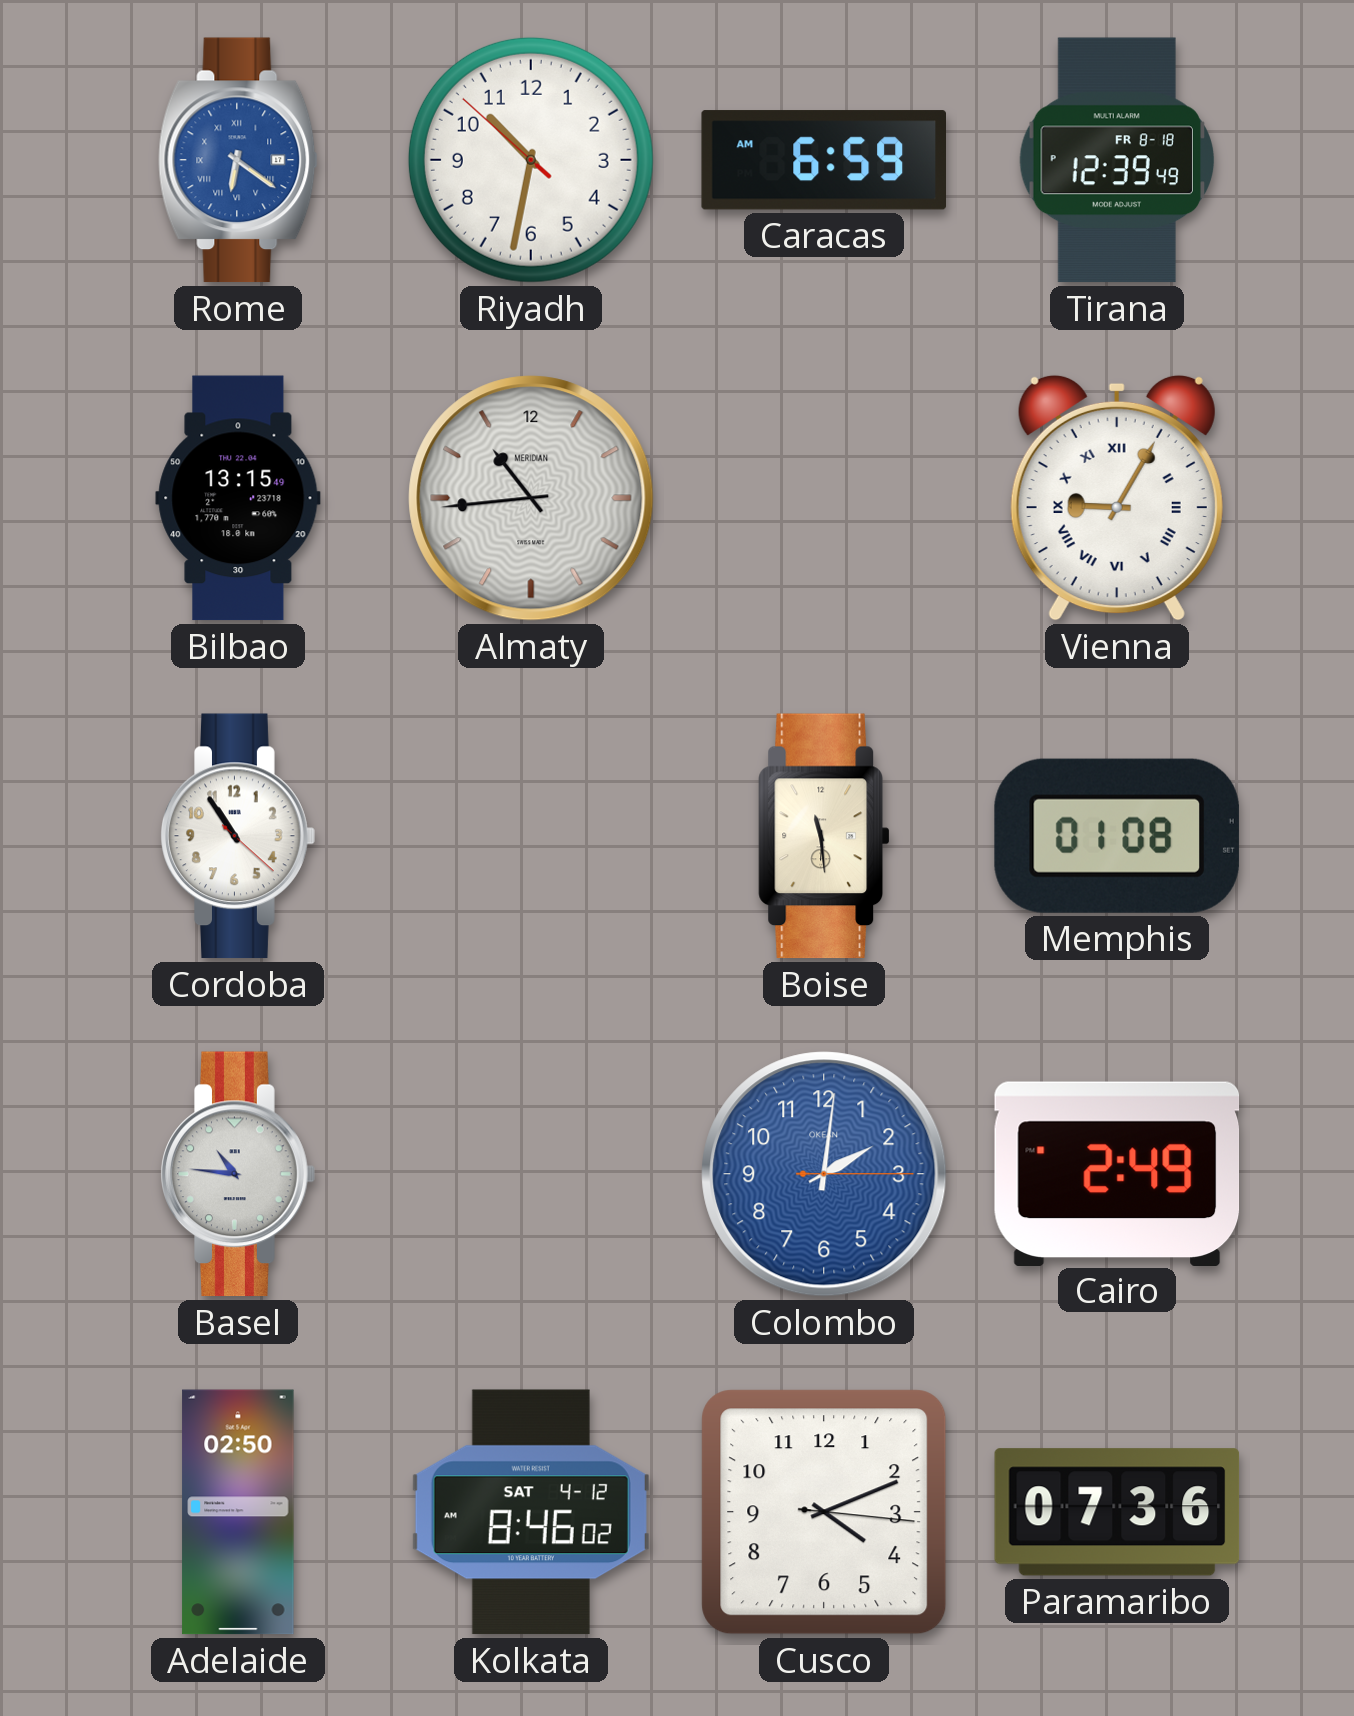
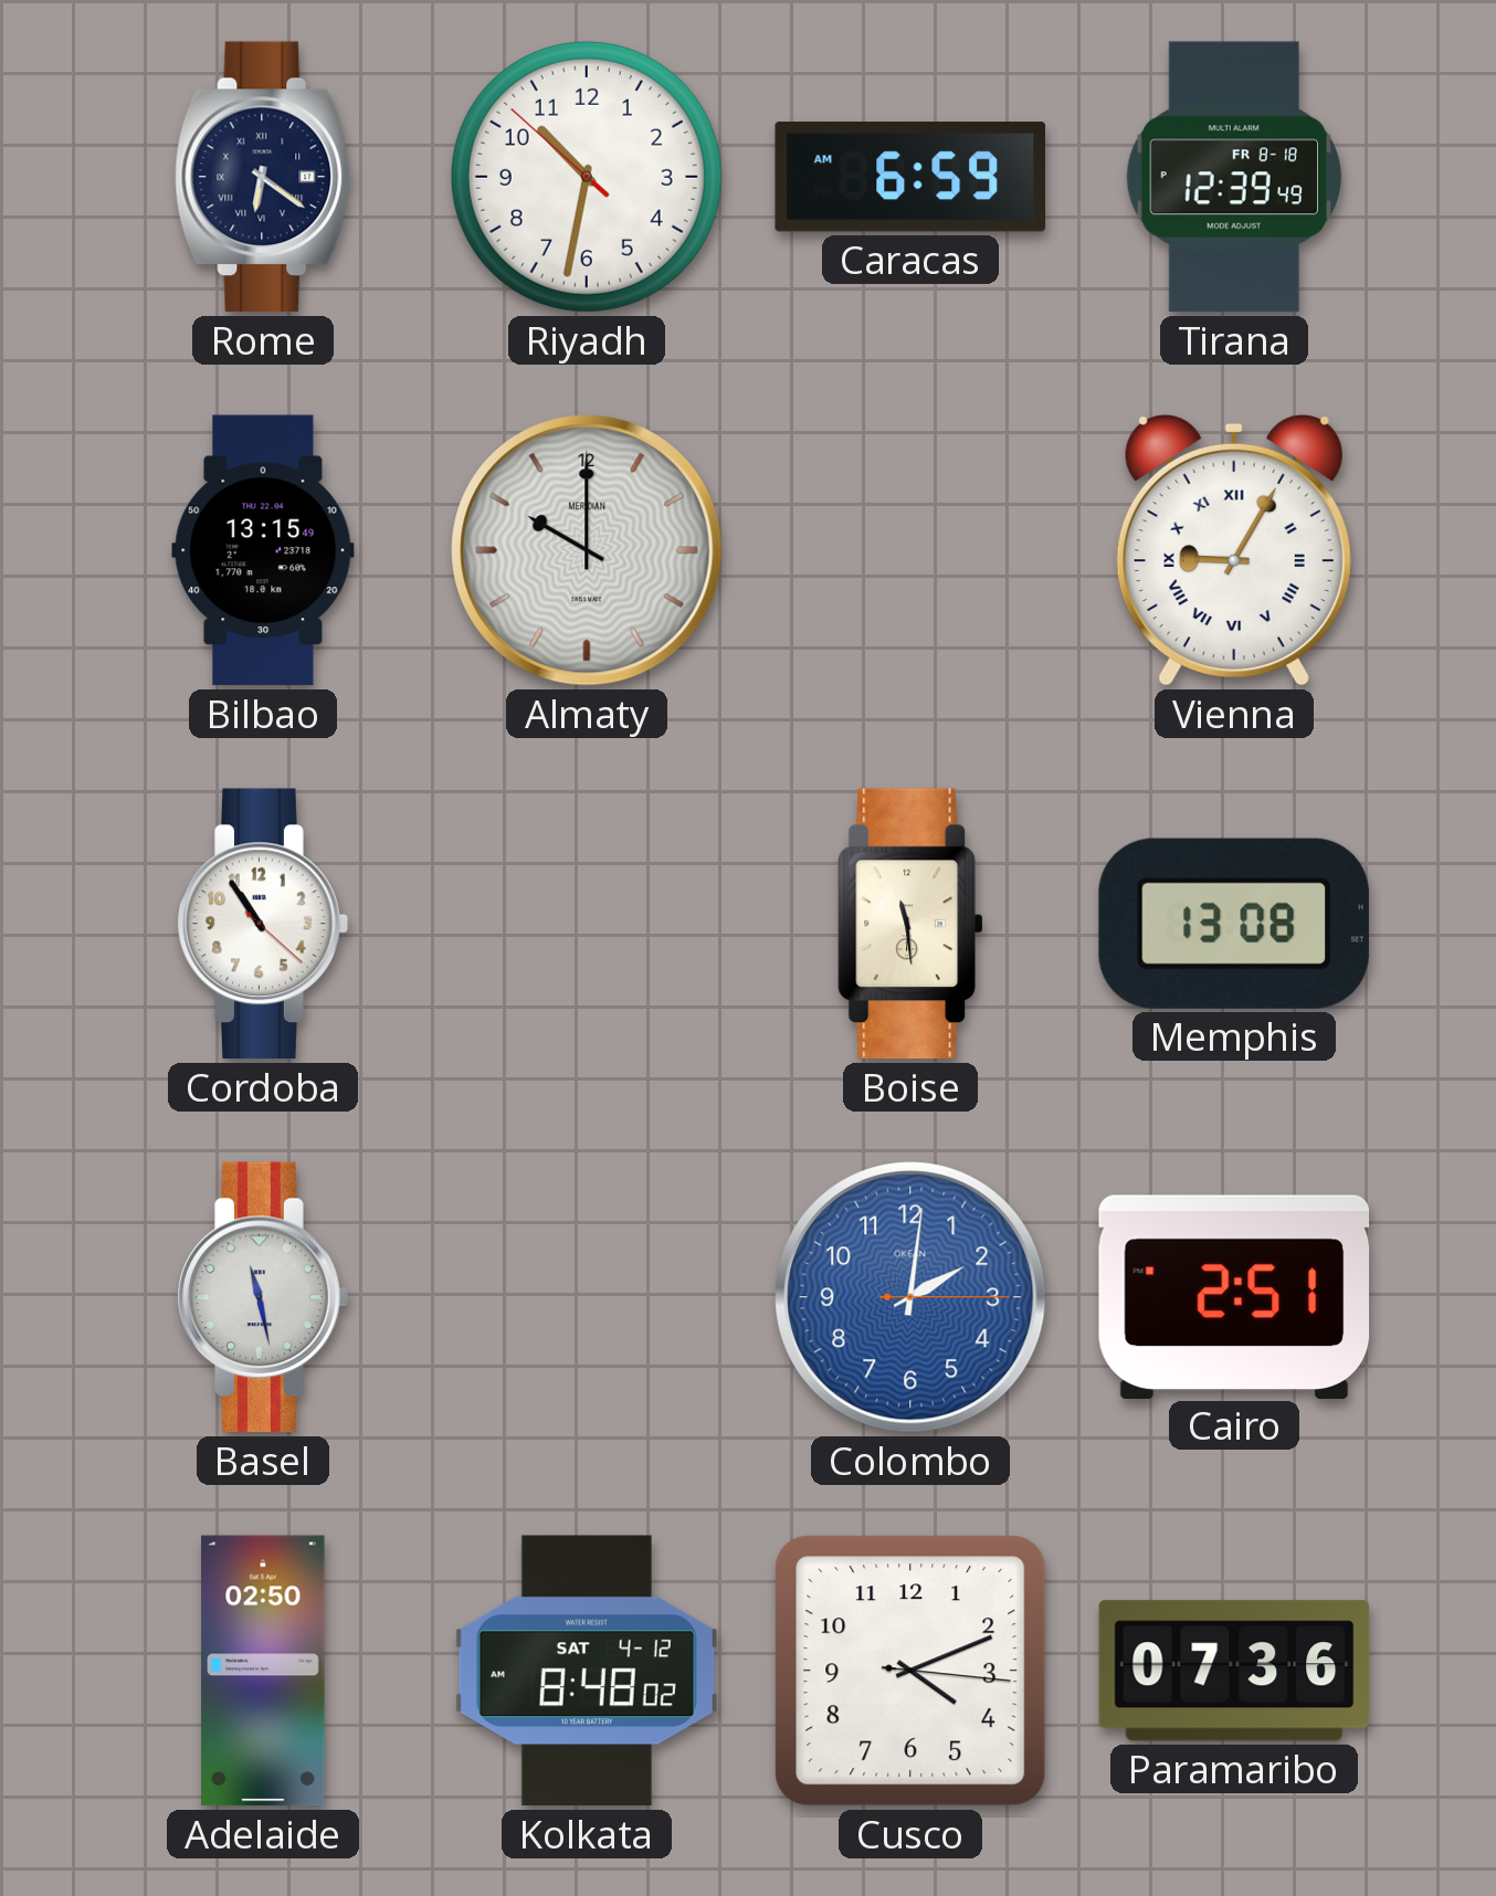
Rome dial: blue -> navy (263, 177)
Almaty: 10:44 -> 10:00 (587, 550)
Memphis: 01:08 -> 13:08 (1234, 924)
Basel: 10:46 -> 11:28 (263, 1297)
Cairo: 2:49 -> 2:51 (1234, 1296)
Kolkata: 8:46 -> 8:48 (587, 1671)
